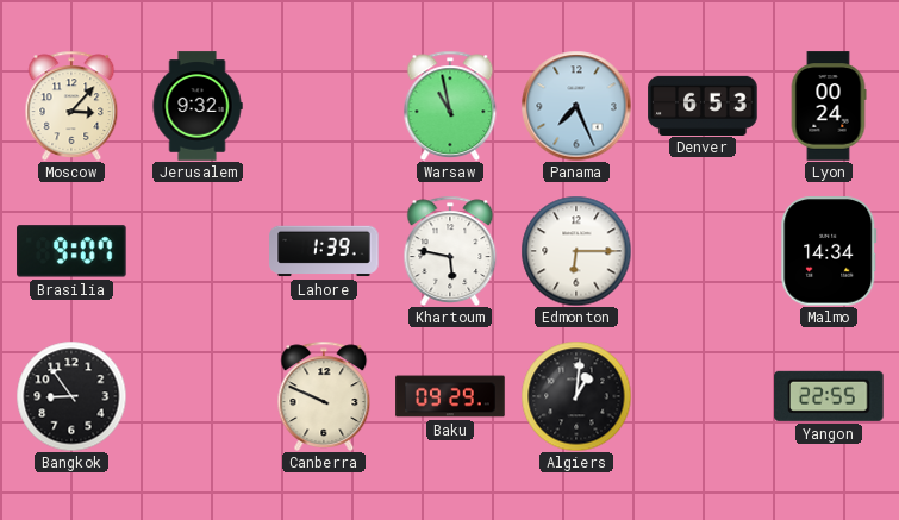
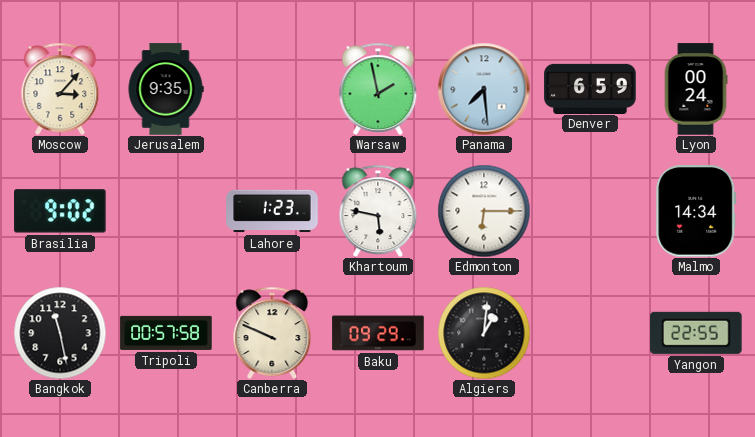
Jerusalem: 9:32 -> 9:35 (166, 89)
Warsaw: 10:58 -> 1:58 (378, 88)
Panama: 7:26 -> 7:29 (484, 89)
Denver: 6:53 -> 6:59 (590, 88)
Brasilia: 9:07 -> 9:02 (60, 211)
Lahore: 1:39 -> 1:23 (272, 211)
Bangkok: 8:54 -> 11:28 (60, 333)
Tripoli: none -> 00:57 (166, 333)
